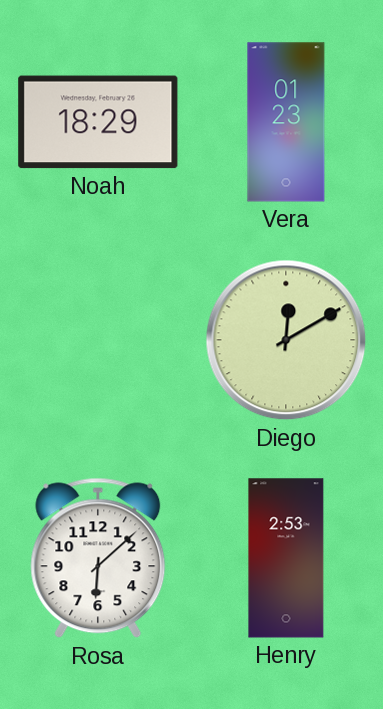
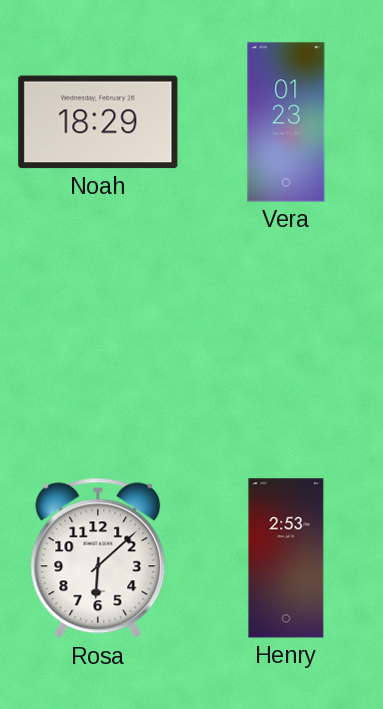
Diego: 12:10 -> none (286, 340)
